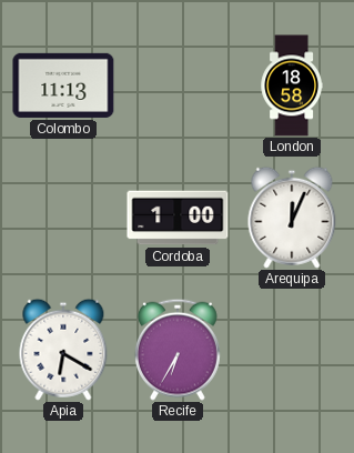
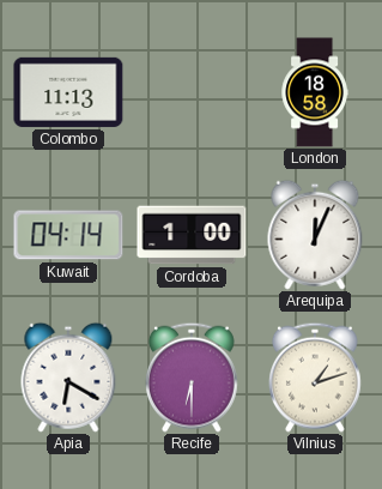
Kuwait: none -> 04:14 (68, 235)
Recife: 6:35 -> 6:30 (192, 378)
Vilnius: none -> 1:12 (315, 378)
